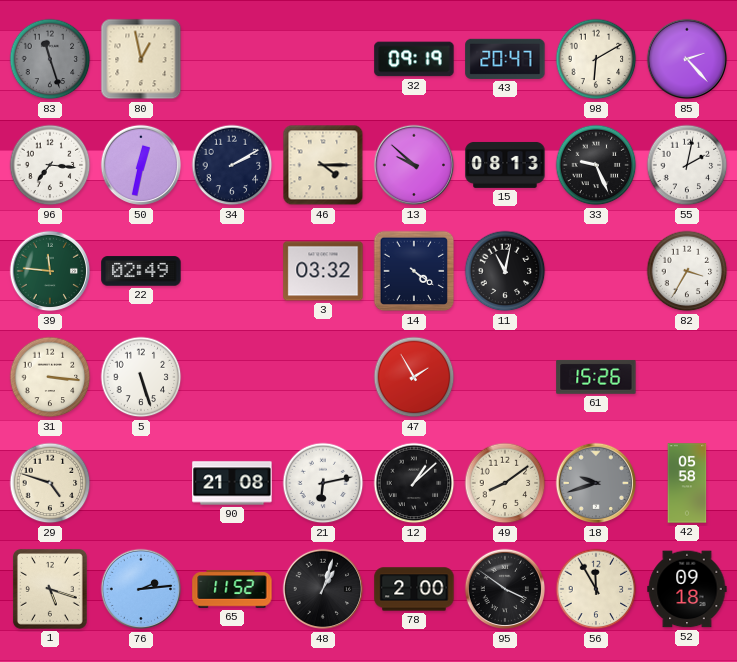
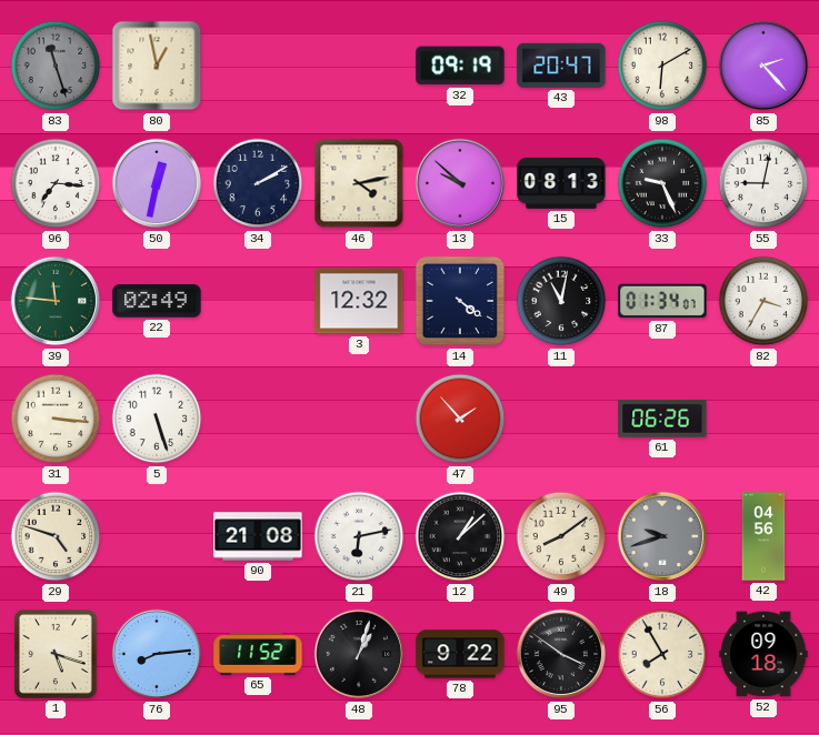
46: 4:15 -> 4:13 (359, 183)
55: 2:02 -> 9:02 (763, 183)
3: 03:32 -> 12:32 (359, 301)
87: none -> 01:34 (662, 301)
47: 1:55 -> 1:53 (460, 419)
61: 15:26 -> 06:26 (662, 419)
42: 05:58 -> 04:56 (763, 536)
76: 2:14 -> 8:14 (157, 654)
78: 2:00 -> 9:22 (460, 654)
56: 11:55 -> 7:55 (662, 654)
